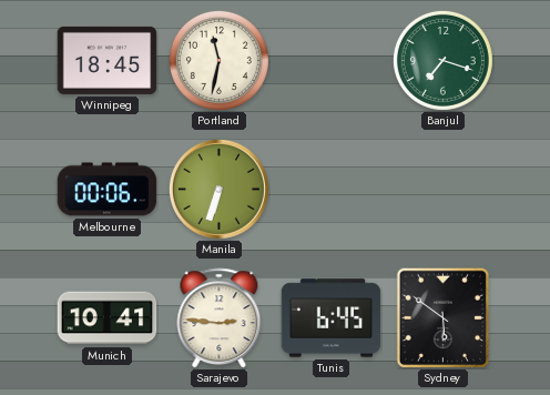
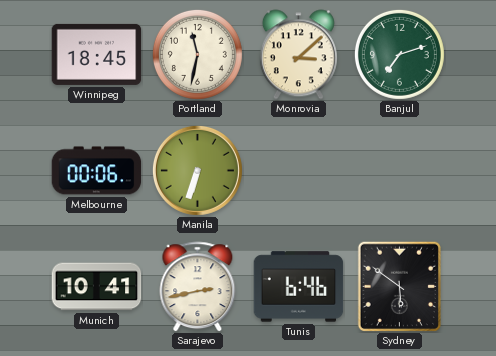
Monrovia: none -> 3:08 (298, 55)
Banjul: 7:18 -> 7:12 (399, 54)
Sarajevo: 2:46 -> 2:43 (198, 287)
Tunis: 6:45 -> 6:46 (299, 287)
